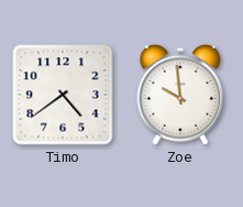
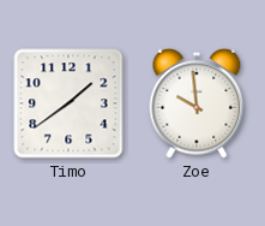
Timo: 4:39 -> 1:39 (68, 103)
